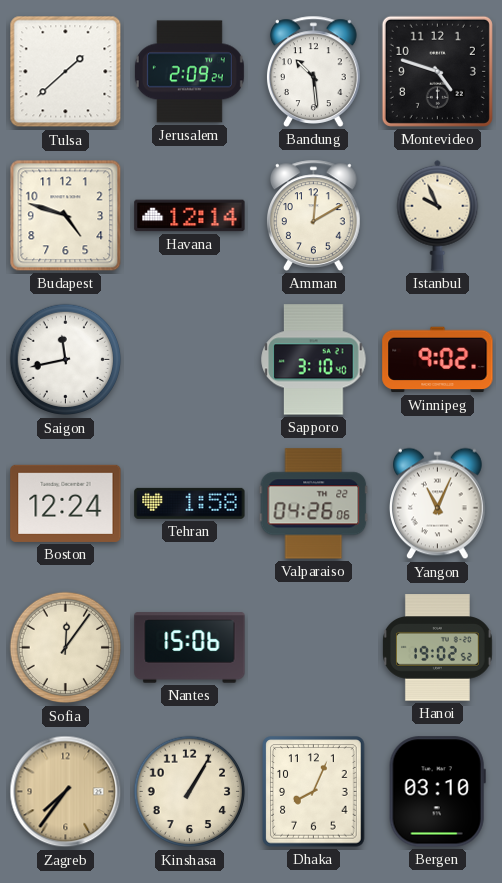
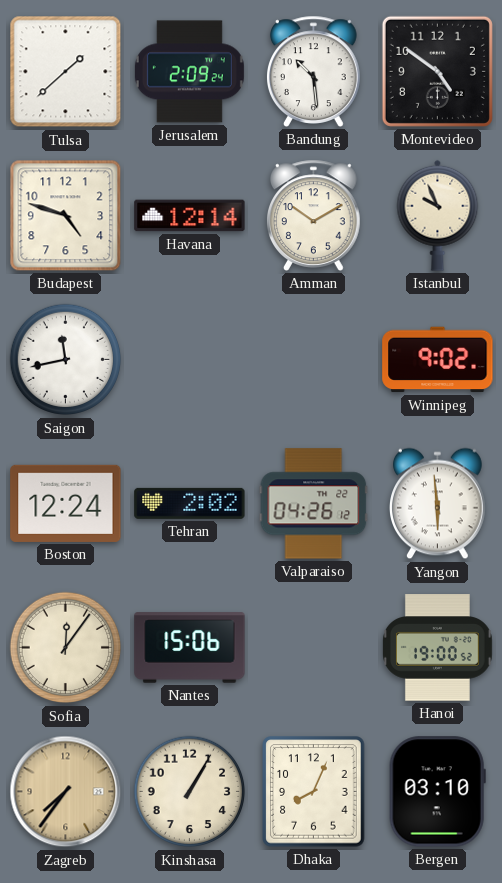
Montevideo: 4:48 -> 4:51 (437, 71)
Amman: 12:10 -> 10:10 (314, 215)
Sapporo: 3:10 -> none (314, 360)
Tehran: 1:58 -> 2:02 (190, 503)
Valparaiso: 04:26:06 -> 04:26:12 (314, 504)
Yangon: 11:04 -> 5:59 (438, 504)
Hanoi: 19:02 -> 19:00 (438, 648)
